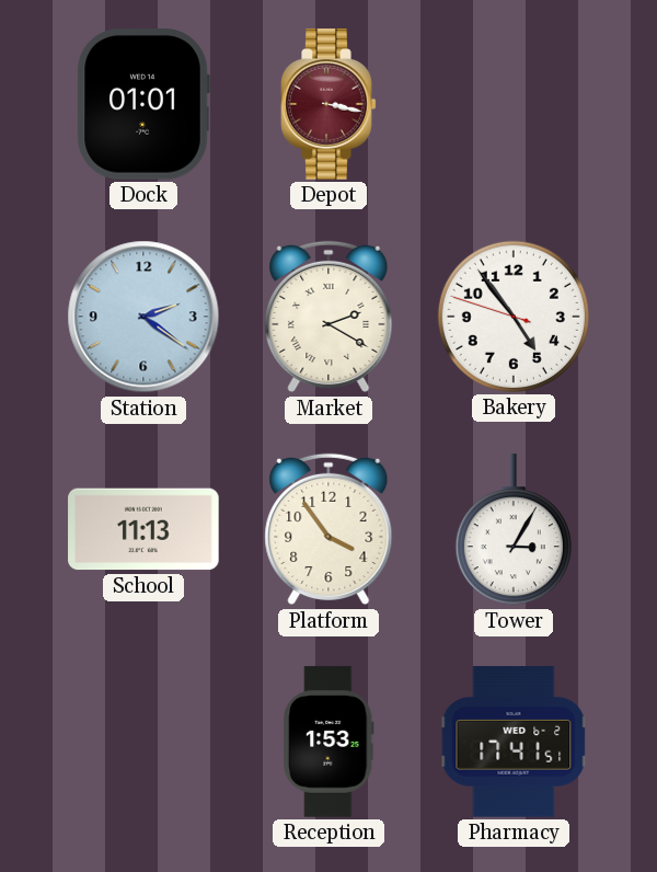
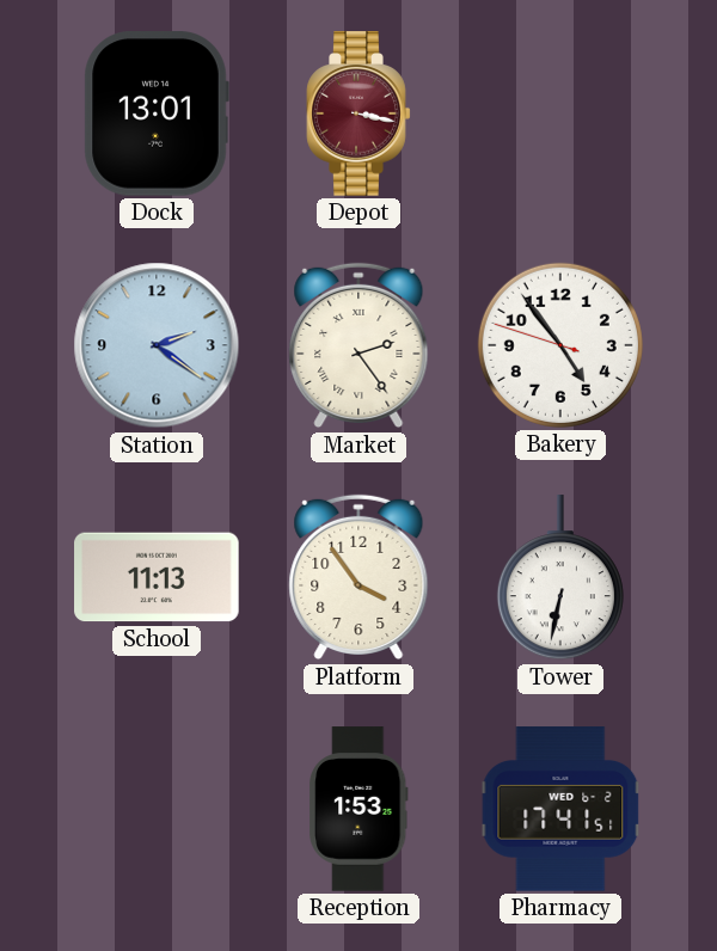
Dock: 01:01 -> 13:01 (157, 113)
Market: 2:20 -> 2:24 (358, 345)
Tower: 3:05 -> 6:32 (560, 578)
